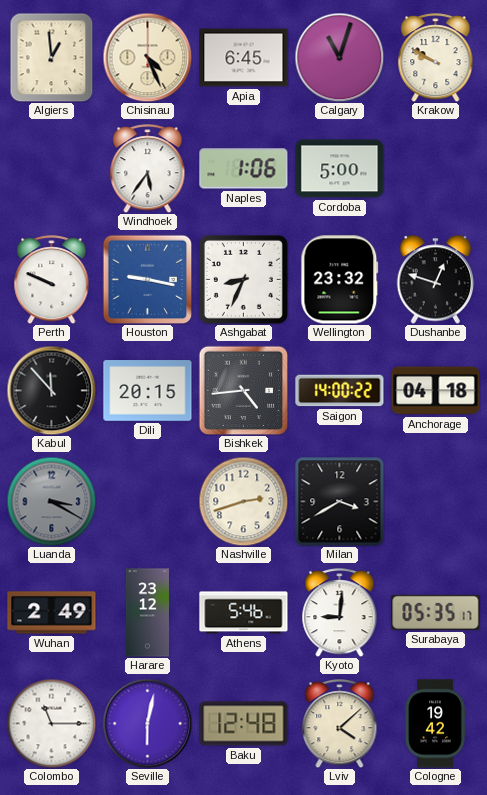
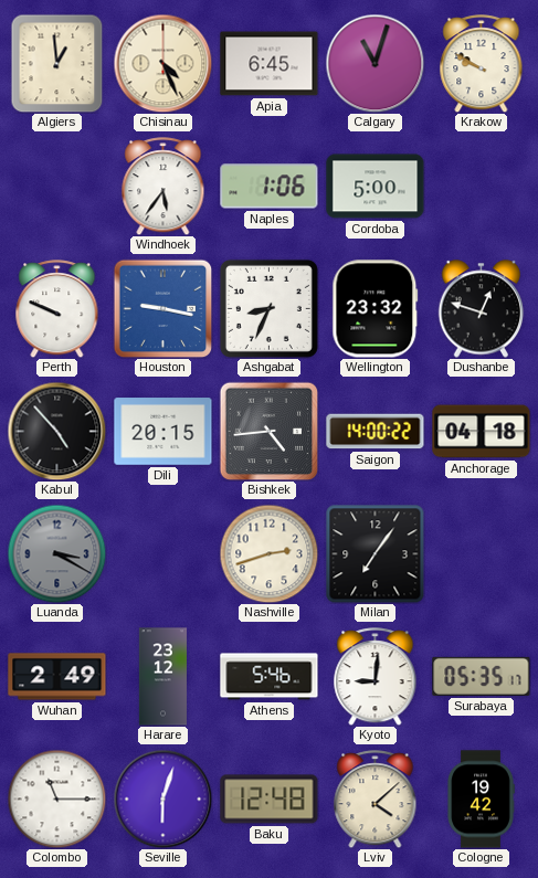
Kabul: 11:53 -> 4:53 (56, 431)
Milan: 3:40 -> 7:06 (375, 553)
Seville: 6:02 -> 6:03 (162, 798)
